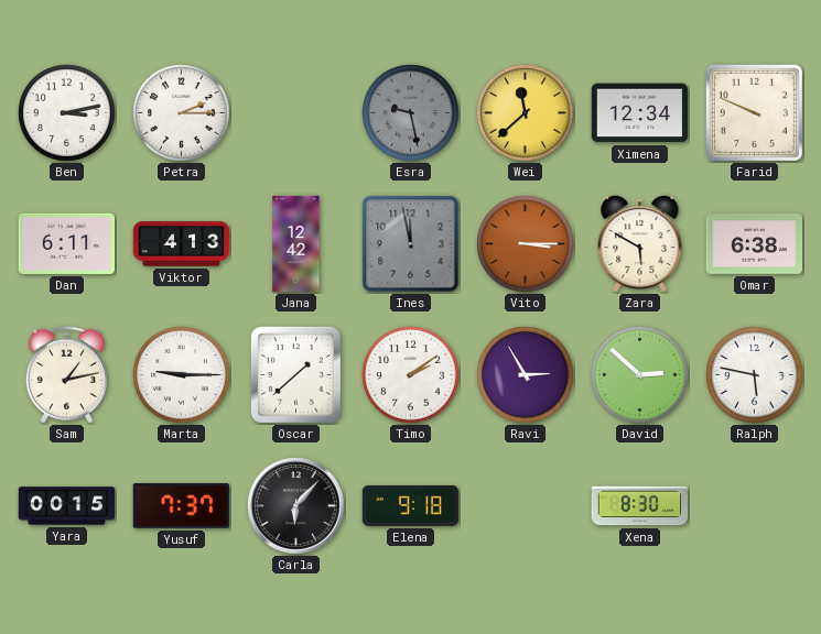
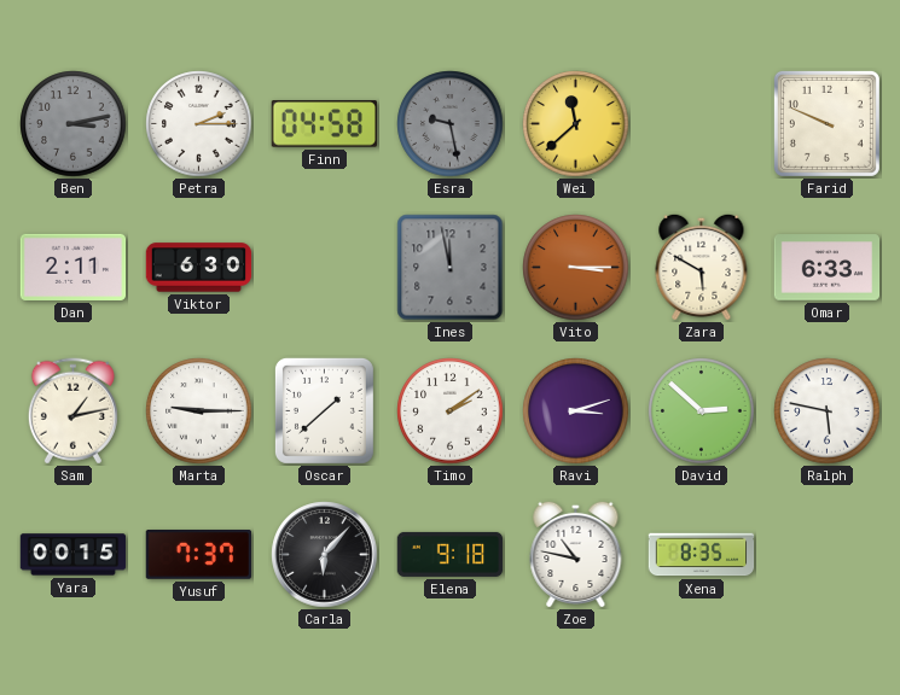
Ben dial: white -> grey (74, 124)
Finn: none -> 04:58 (324, 124)
Ximena: 12:34 -> none (640, 113)
Dan: 6:11 -> 2:11 (74, 267)
Viktor: 4:13 -> 6:30 (199, 268)
Jana: 12:42 -> none (296, 244)
Omar: 6:38 -> 6:33 (828, 268)
Ravi: 2:55 -> 3:12 (576, 411)
Zoe: none -> 10:47 (576, 554)
Xena: 8:30 -> 8:35 (702, 555)
